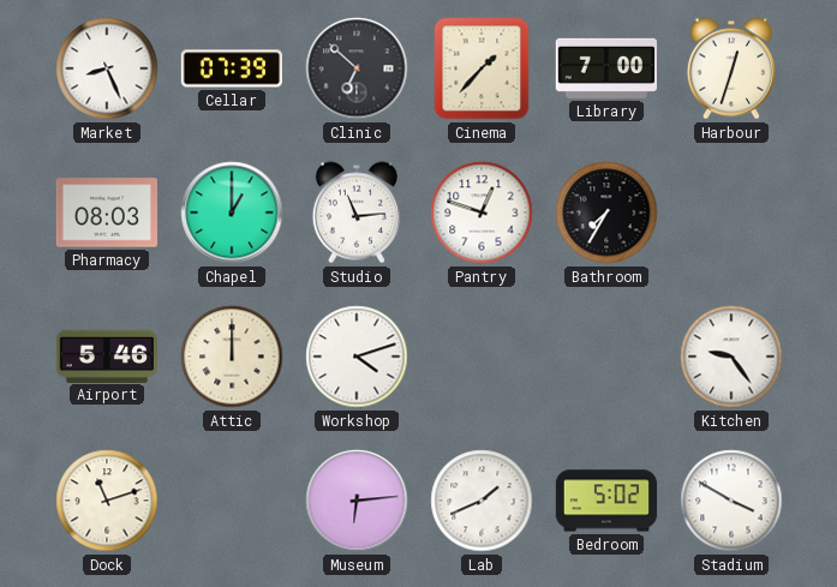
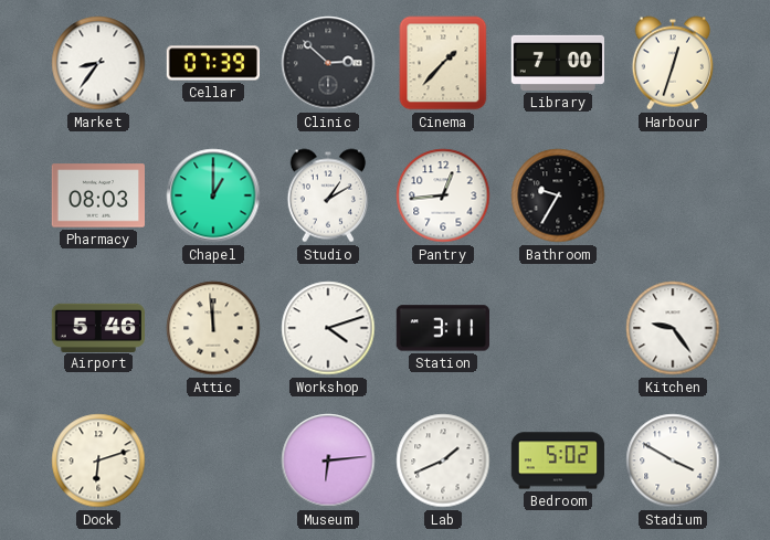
Market: 8:26 -> 8:36 (98, 63)
Clinic: 6:52 -> 2:52 (328, 63)
Studio: 11:14 -> 1:10 (328, 195)
Pantry: 12:48 -> 12:44 (443, 195)
Bathroom: 7:35 -> 9:35 (558, 195)
Attic: 12:00 -> 11:59 (213, 328)
Station: none -> 3:11 (442, 328)
Dock: 11:12 -> 6:12 (98, 460)
